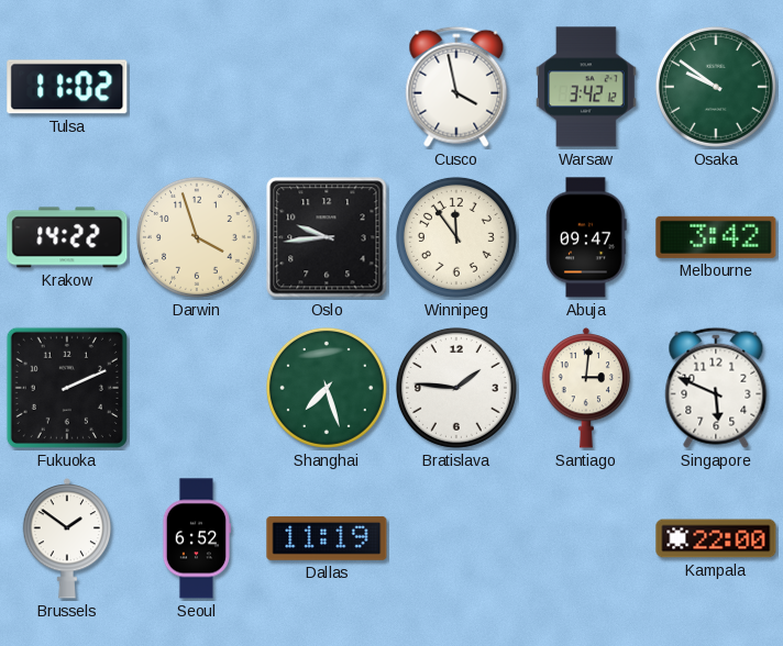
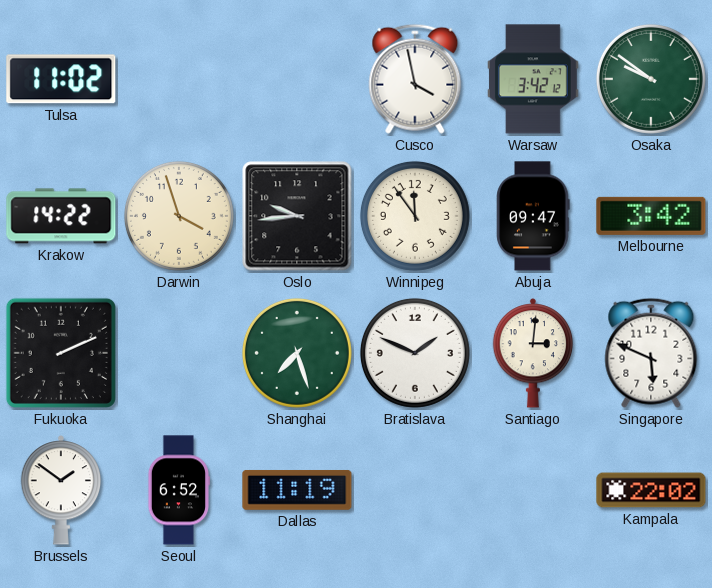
Bratislava: 1:46 -> 1:49 (415, 353)
Kampala: 22:00 -> 22:02 (651, 490)
